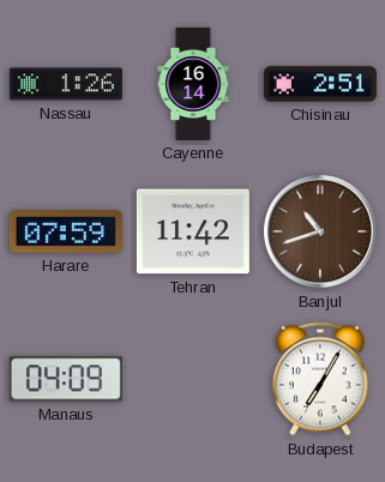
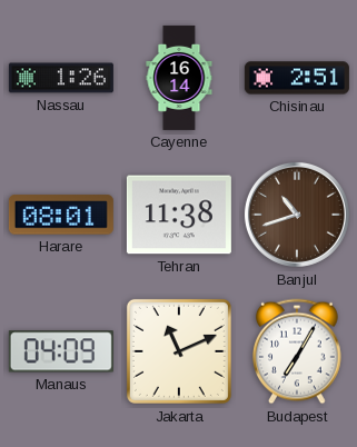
Harare: 07:59 -> 08:01 (61, 215)
Tehran: 11:42 -> 11:38 (179, 215)
Jakarta: none -> 11:11 (179, 351)
